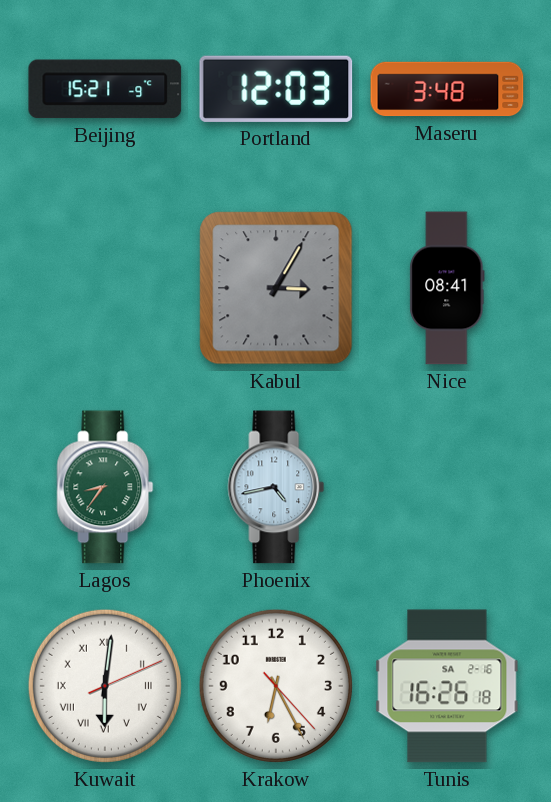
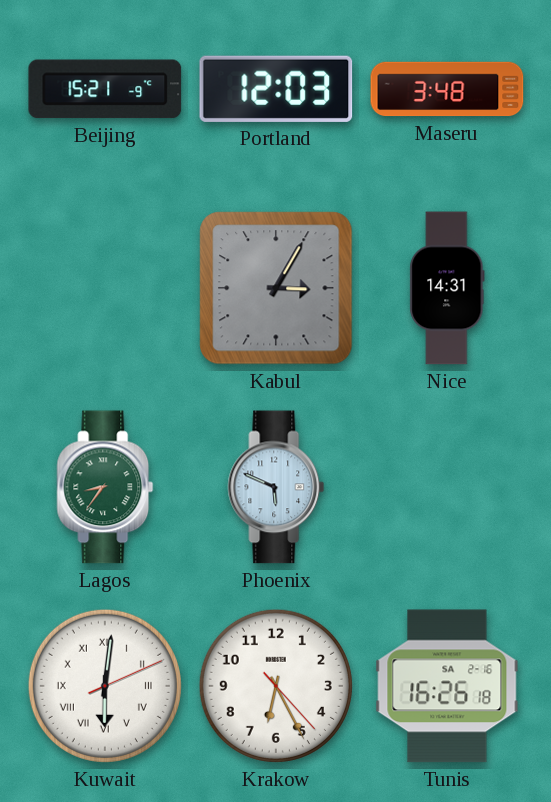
Nice: 08:41 -> 14:31 (447, 288)
Phoenix: 4:43 -> 5:49 (276, 487)
